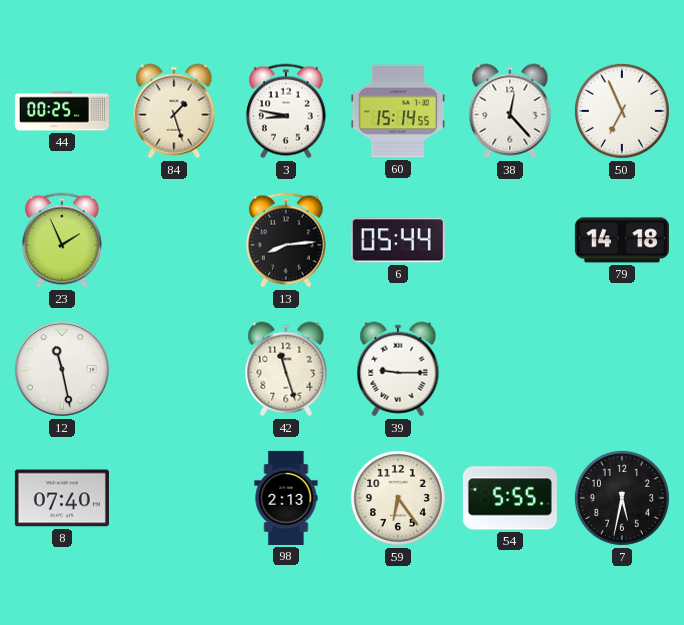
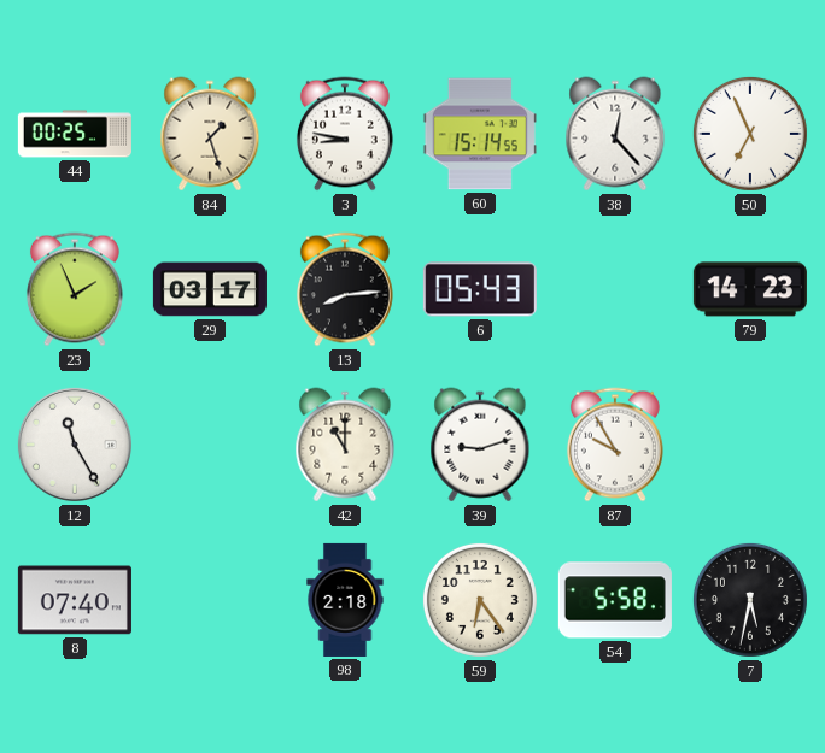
29: none -> 03:17 (210, 289)
6: 05:44 -> 05:43 (480, 289)
79: 14:18 -> 14:23 (750, 289)
12: 11:28 -> 11:25 (75, 445)
42: 11:27 -> 11:00 (345, 445)
39: 9:15 -> 9:12 (480, 445)
87: none -> 9:55 (615, 445)
98: 2:13 -> 2:18 (345, 600)
54: 5:55 -> 5:58 (615, 600)
